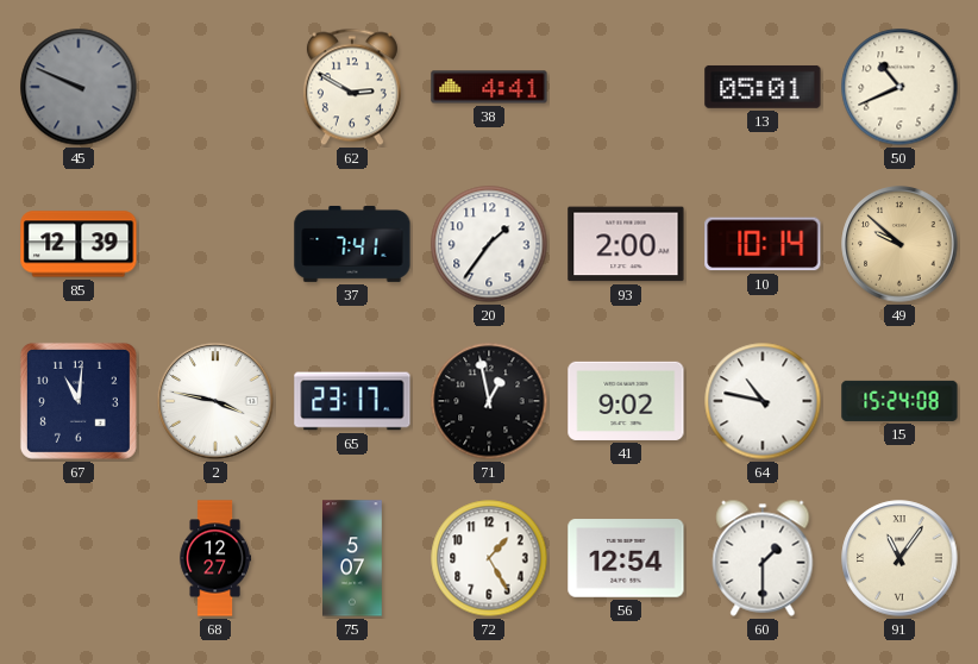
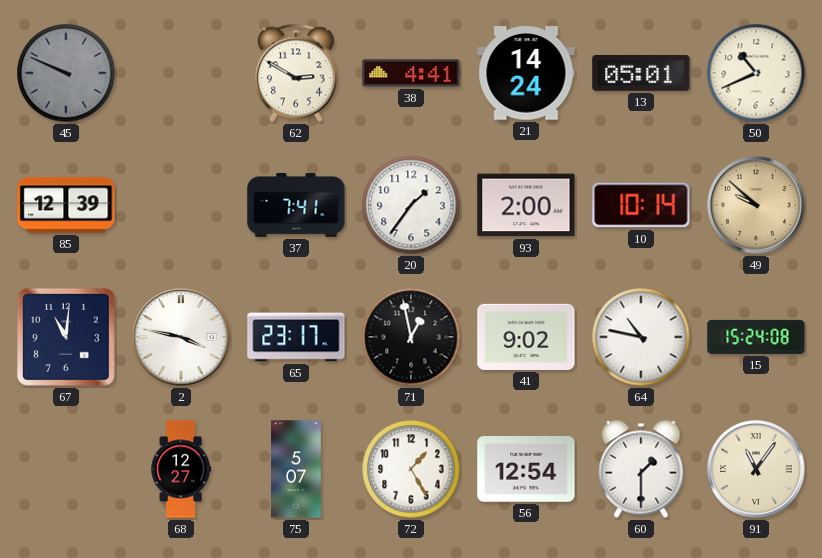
21: none -> 14:24 (526, 73)
